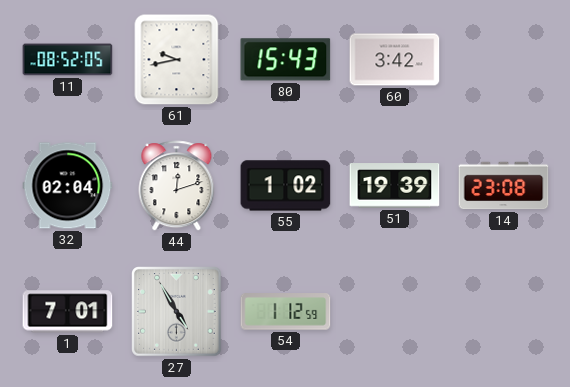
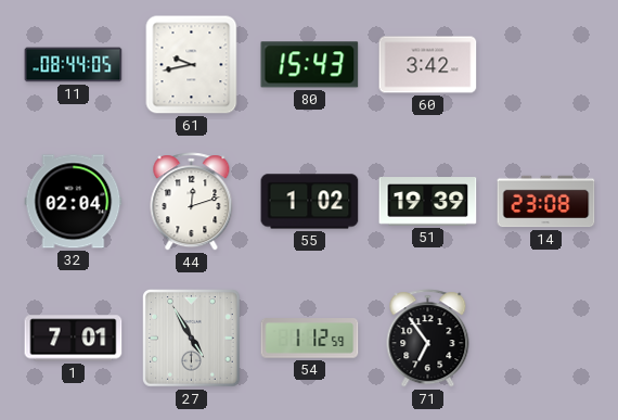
11: 08:52 -> 08:44 (74, 65)
71: none -> 6:54 (428, 339)
